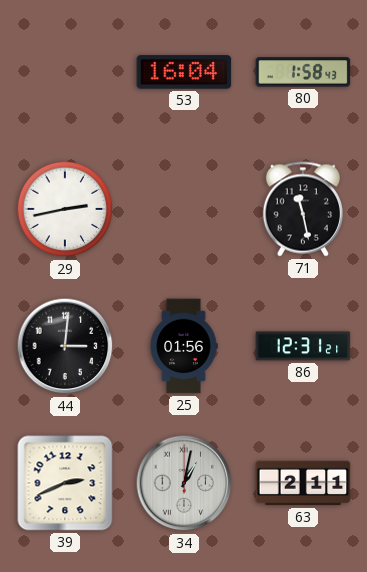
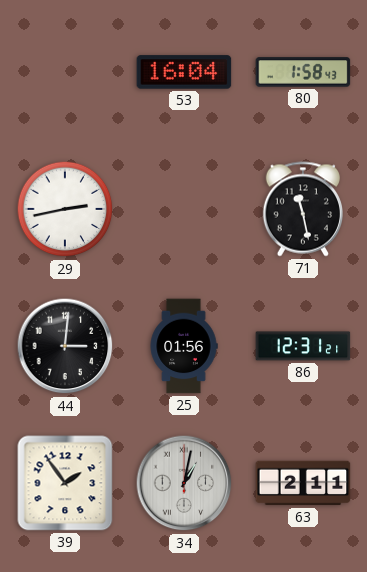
39: 2:41 -> 1:54 (65, 483)
